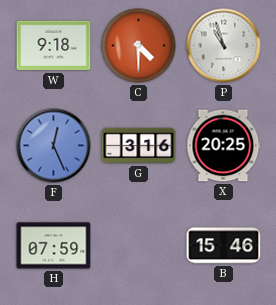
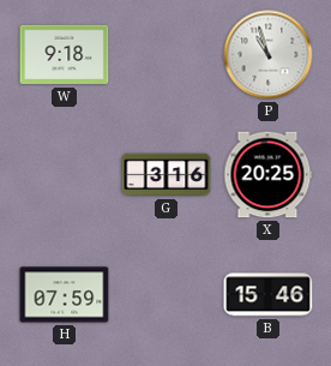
C: 4:30 -> none (139, 46)
F: 12:26 -> none (54, 146)
